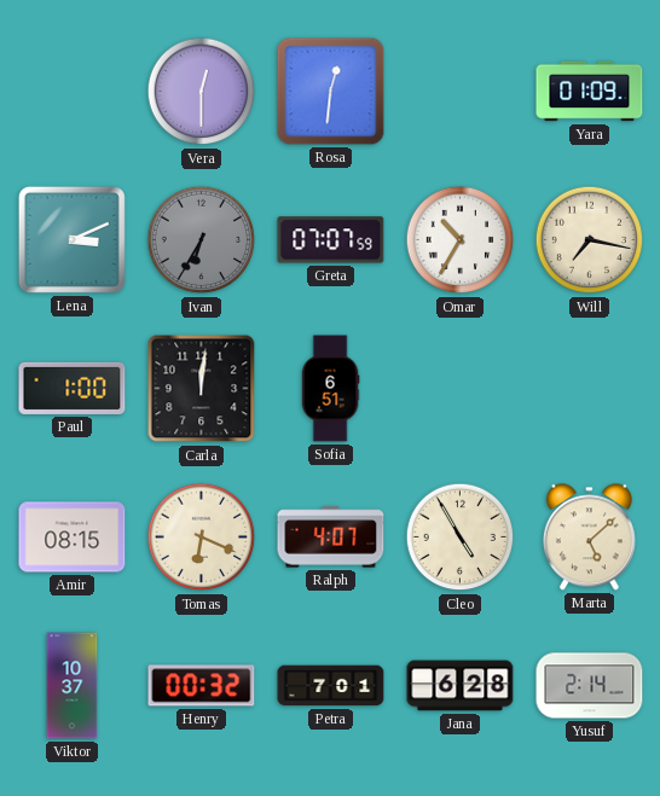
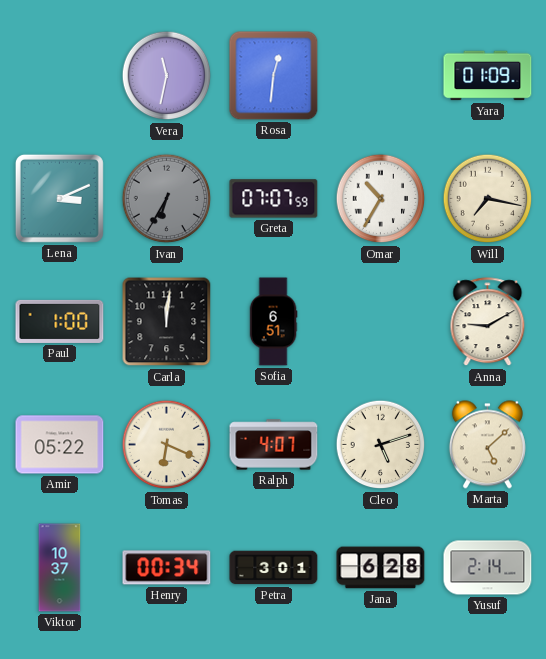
Vera: 12:30 -> 11:32 (167, 76)
Anna: none -> 9:10 (488, 322)
Amir: 08:15 -> 05:22 (60, 445)
Cleo: 4:55 -> 5:12 (381, 445)
Henry: 00:32 -> 00:34 (167, 568)
Petra: 7:01 -> 3:01 (274, 568)
